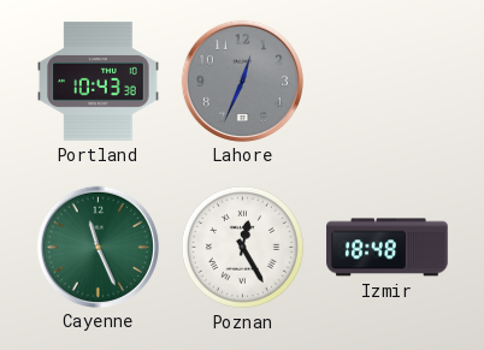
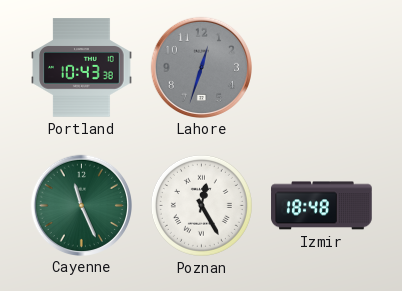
Lahore: 12:34 -> 12:33 (201, 67)
